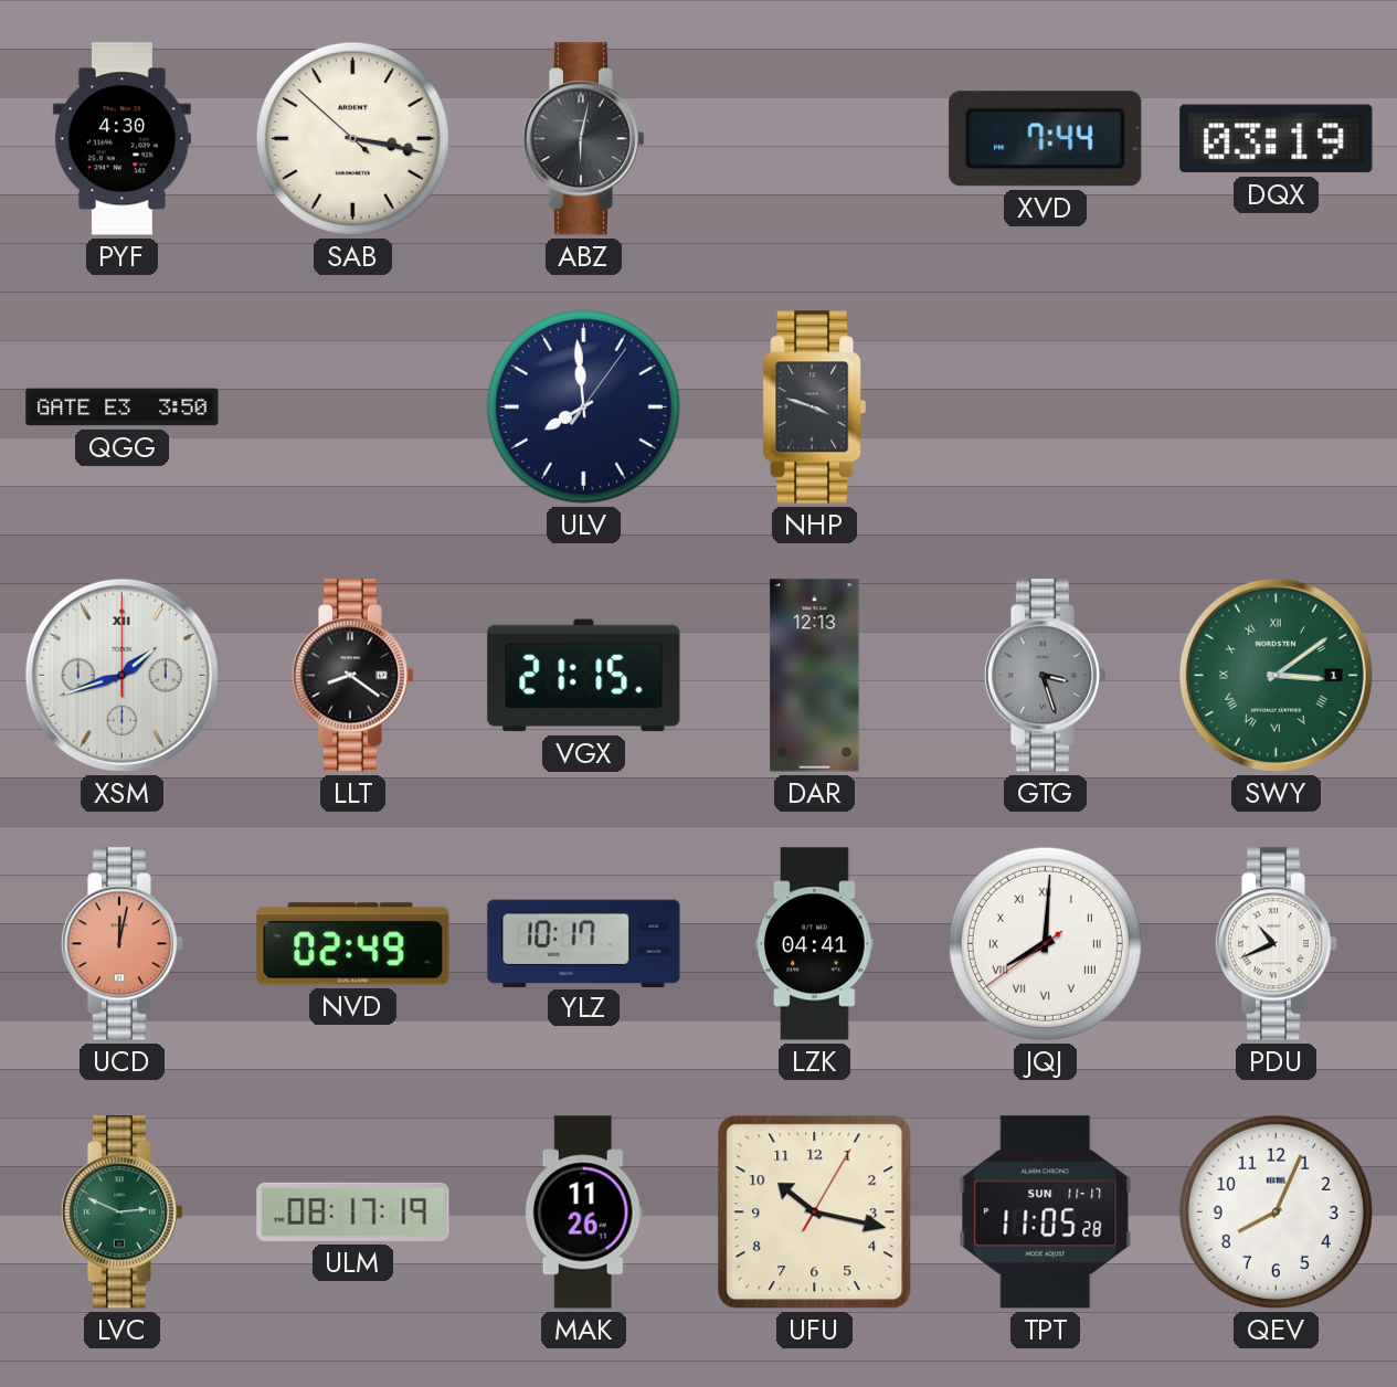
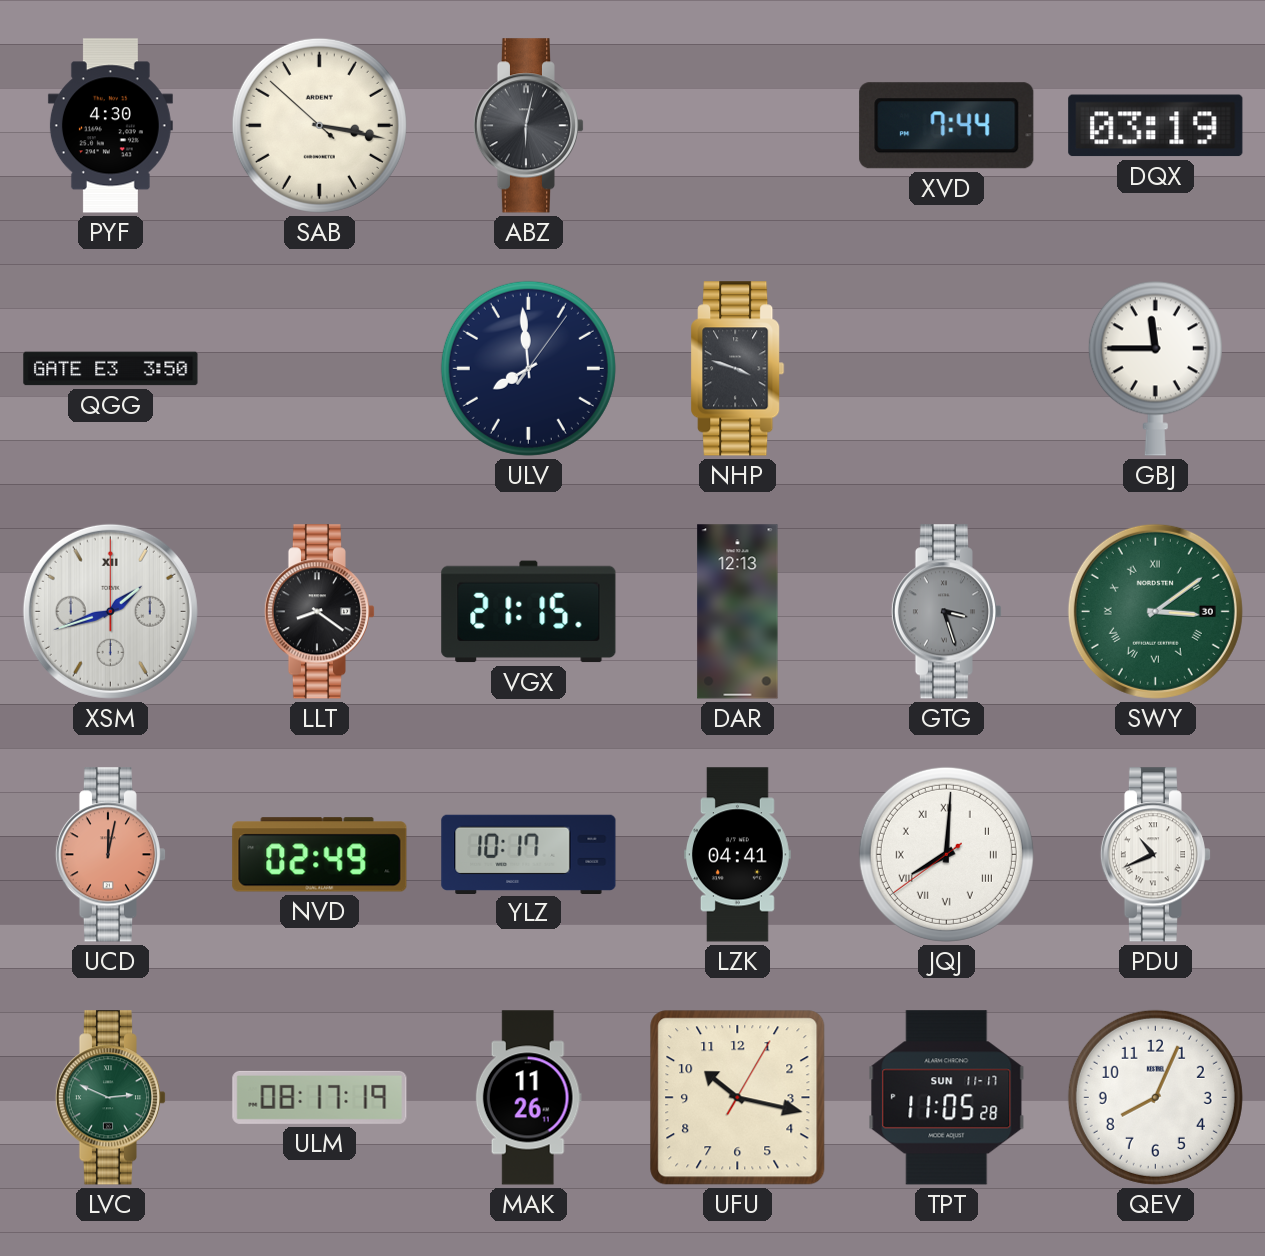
GBJ: none -> 11:45 (1155, 368)
SWY date: 1 -> 30 (1155, 611)
